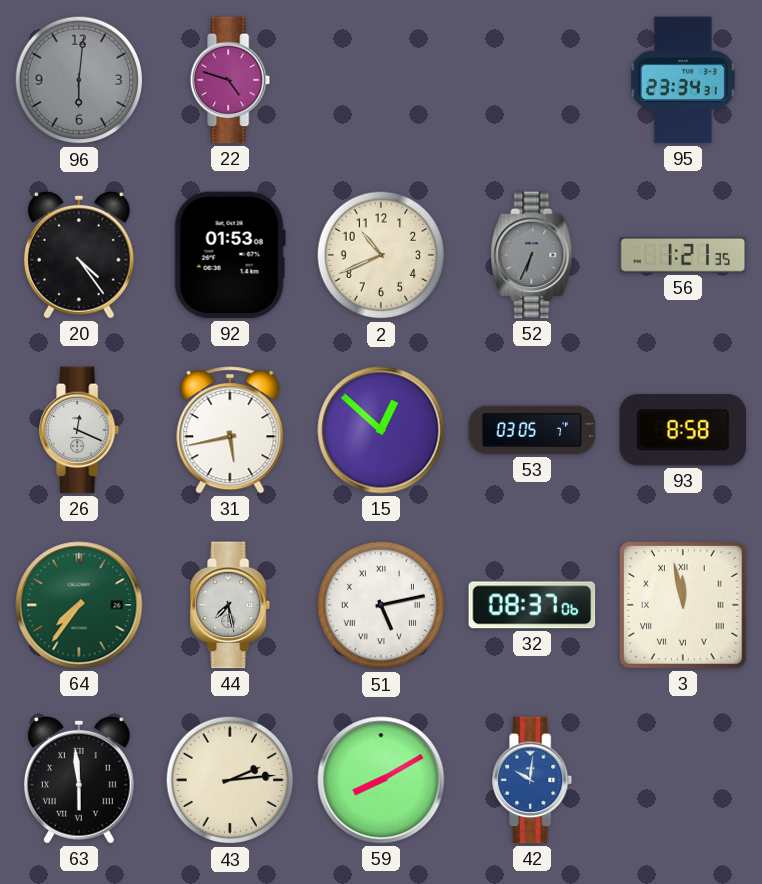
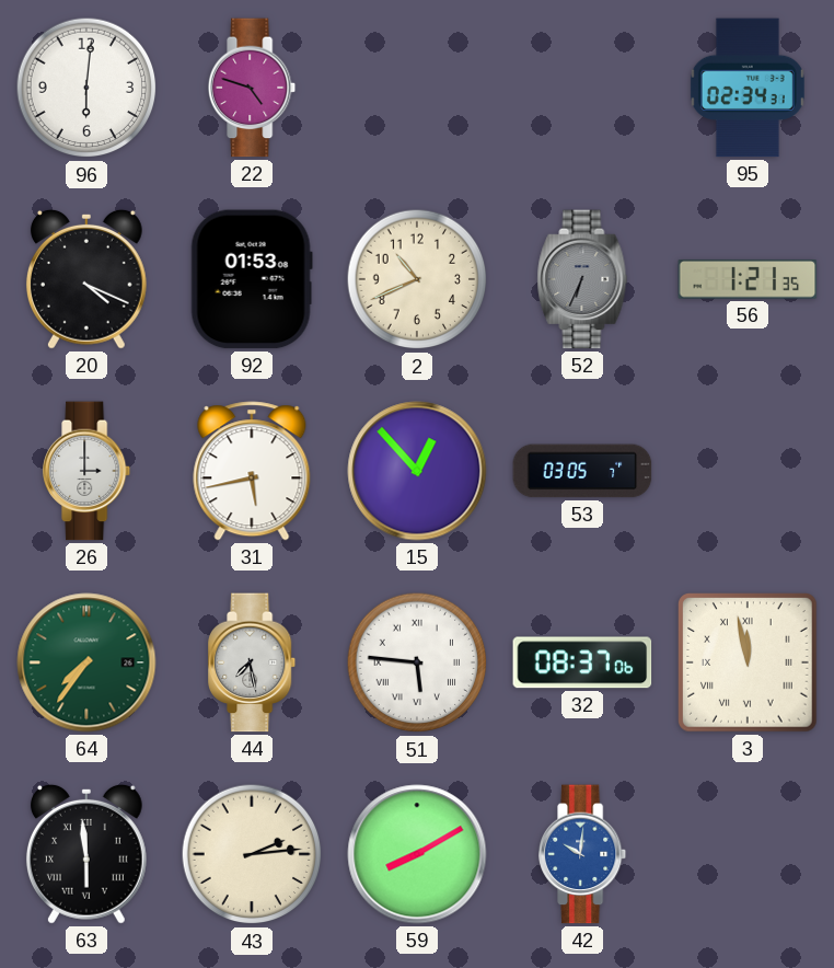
96 dial: grey -> white (86, 88)
95: 23:34 -> 02:34 (748, 88)
20: 4:24 -> 4:19 (86, 279)
26: 12:19 -> 3:00 (88, 471)
15: 12:52 -> 12:53 (417, 471)
93: 8:58 -> none (683, 430)
51: 5:13 -> 5:46 (417, 662)
